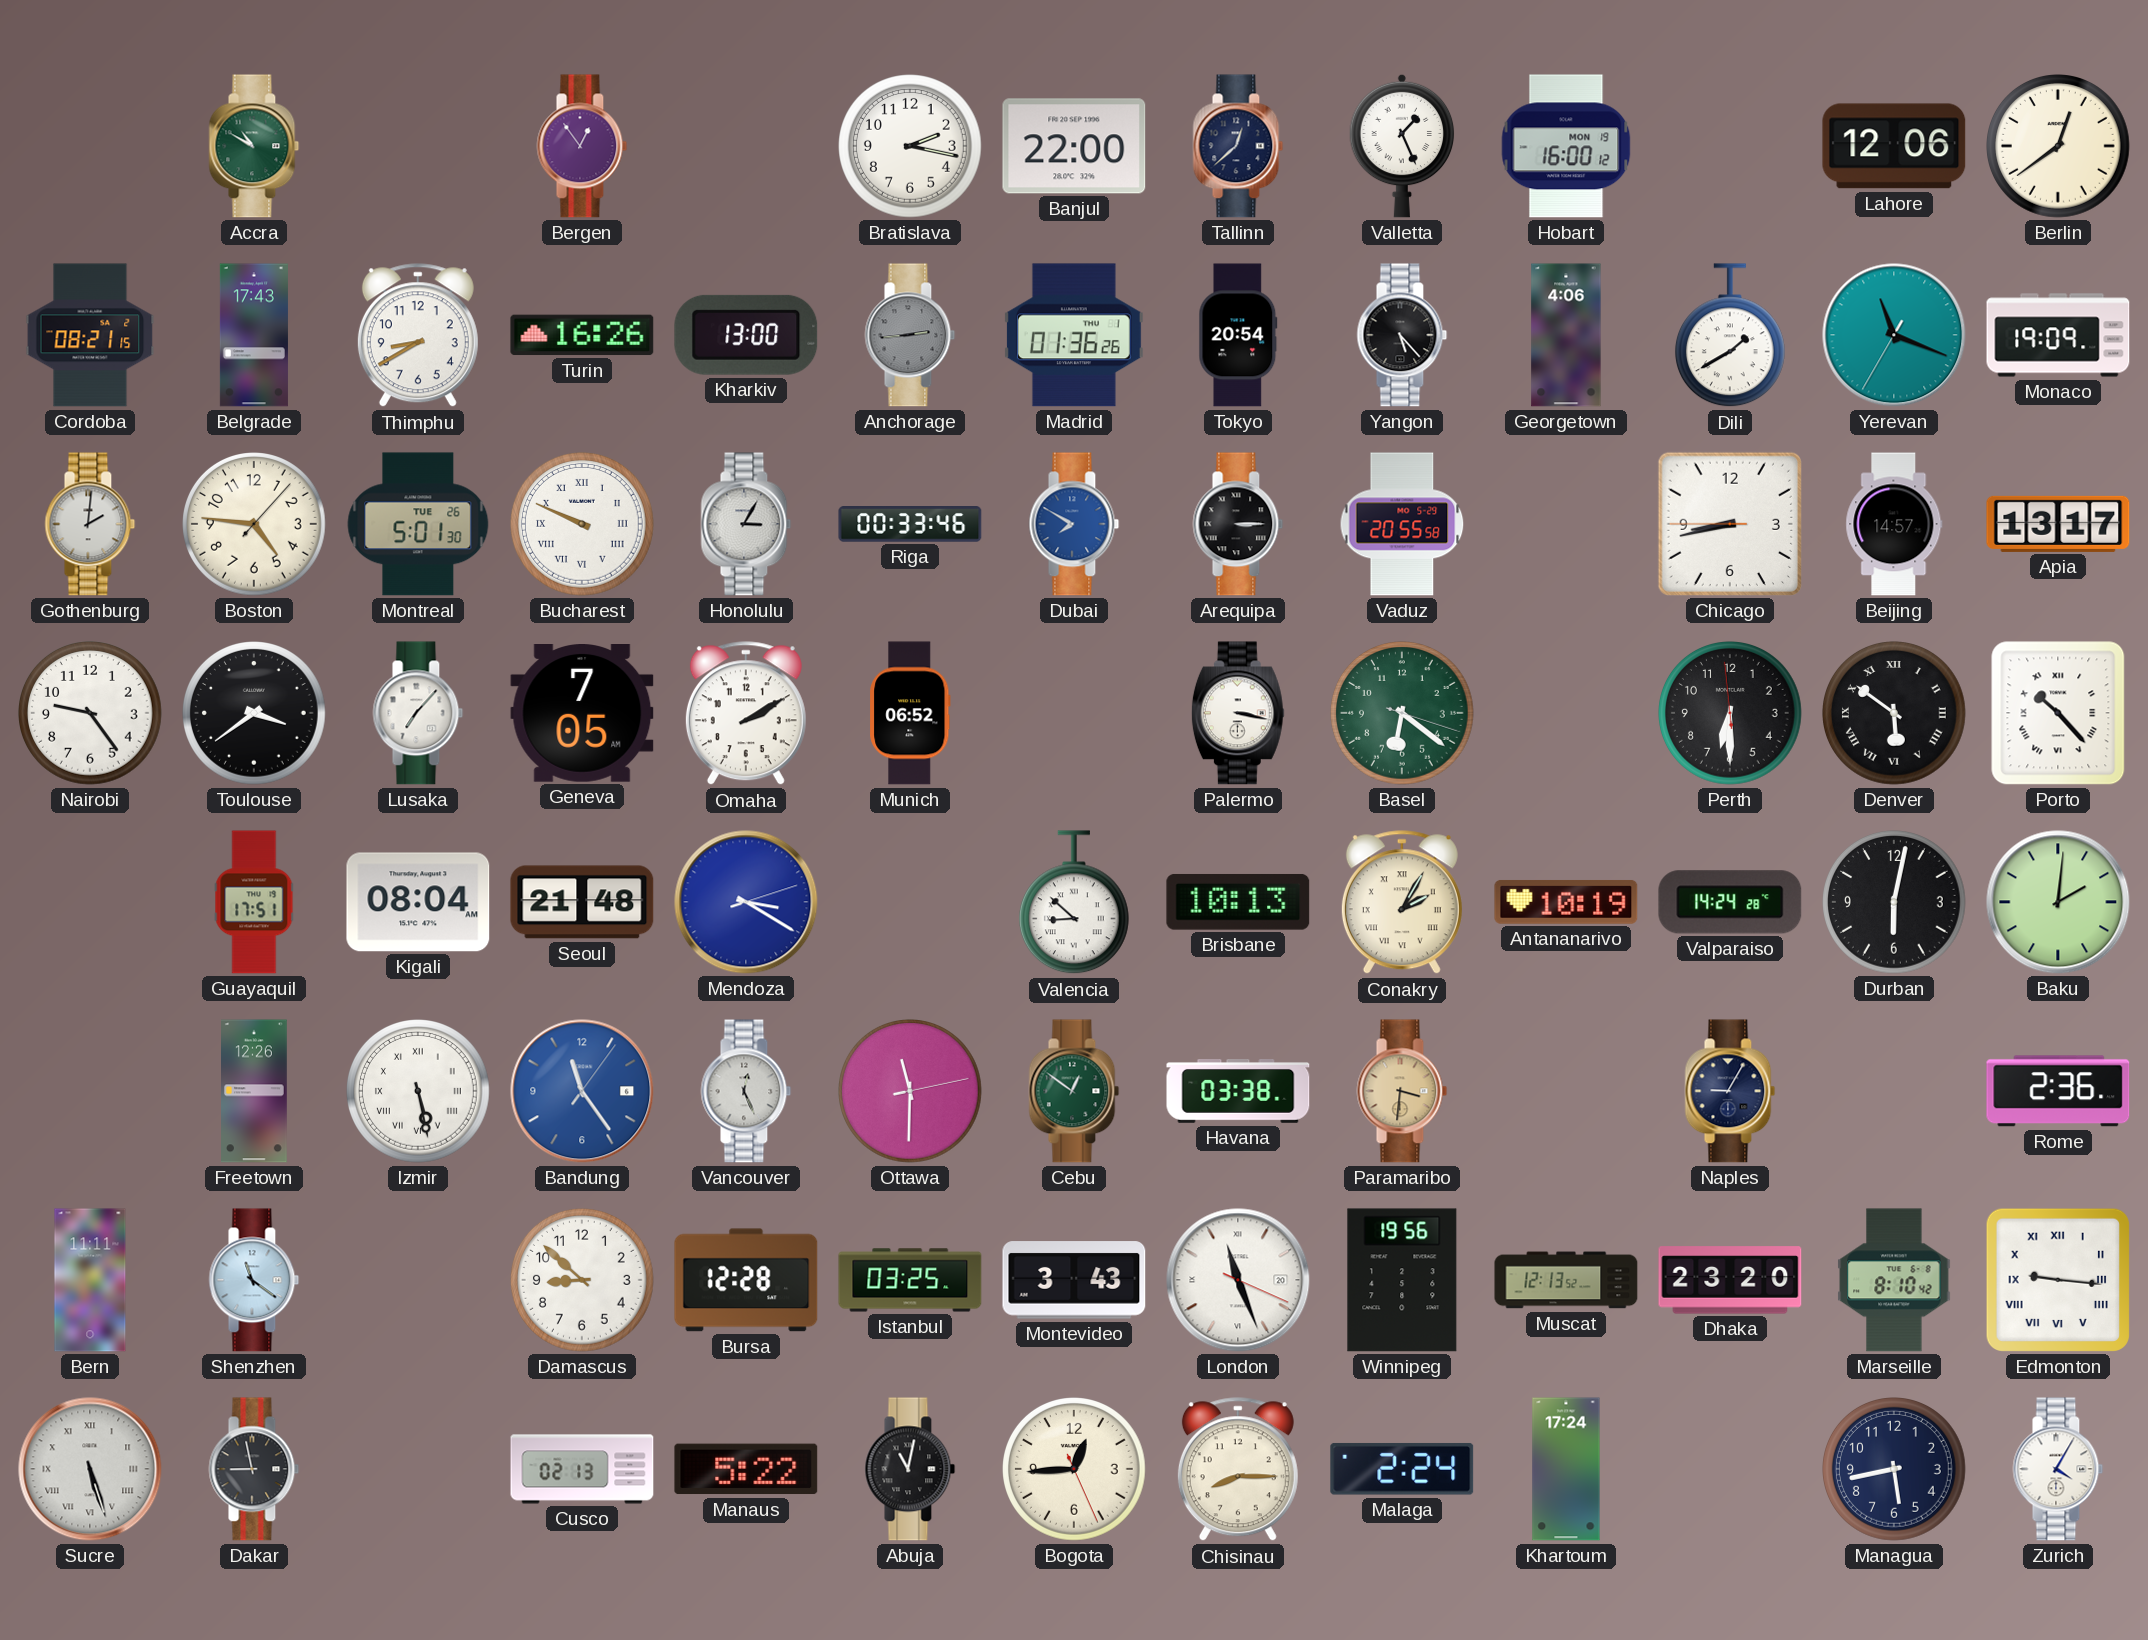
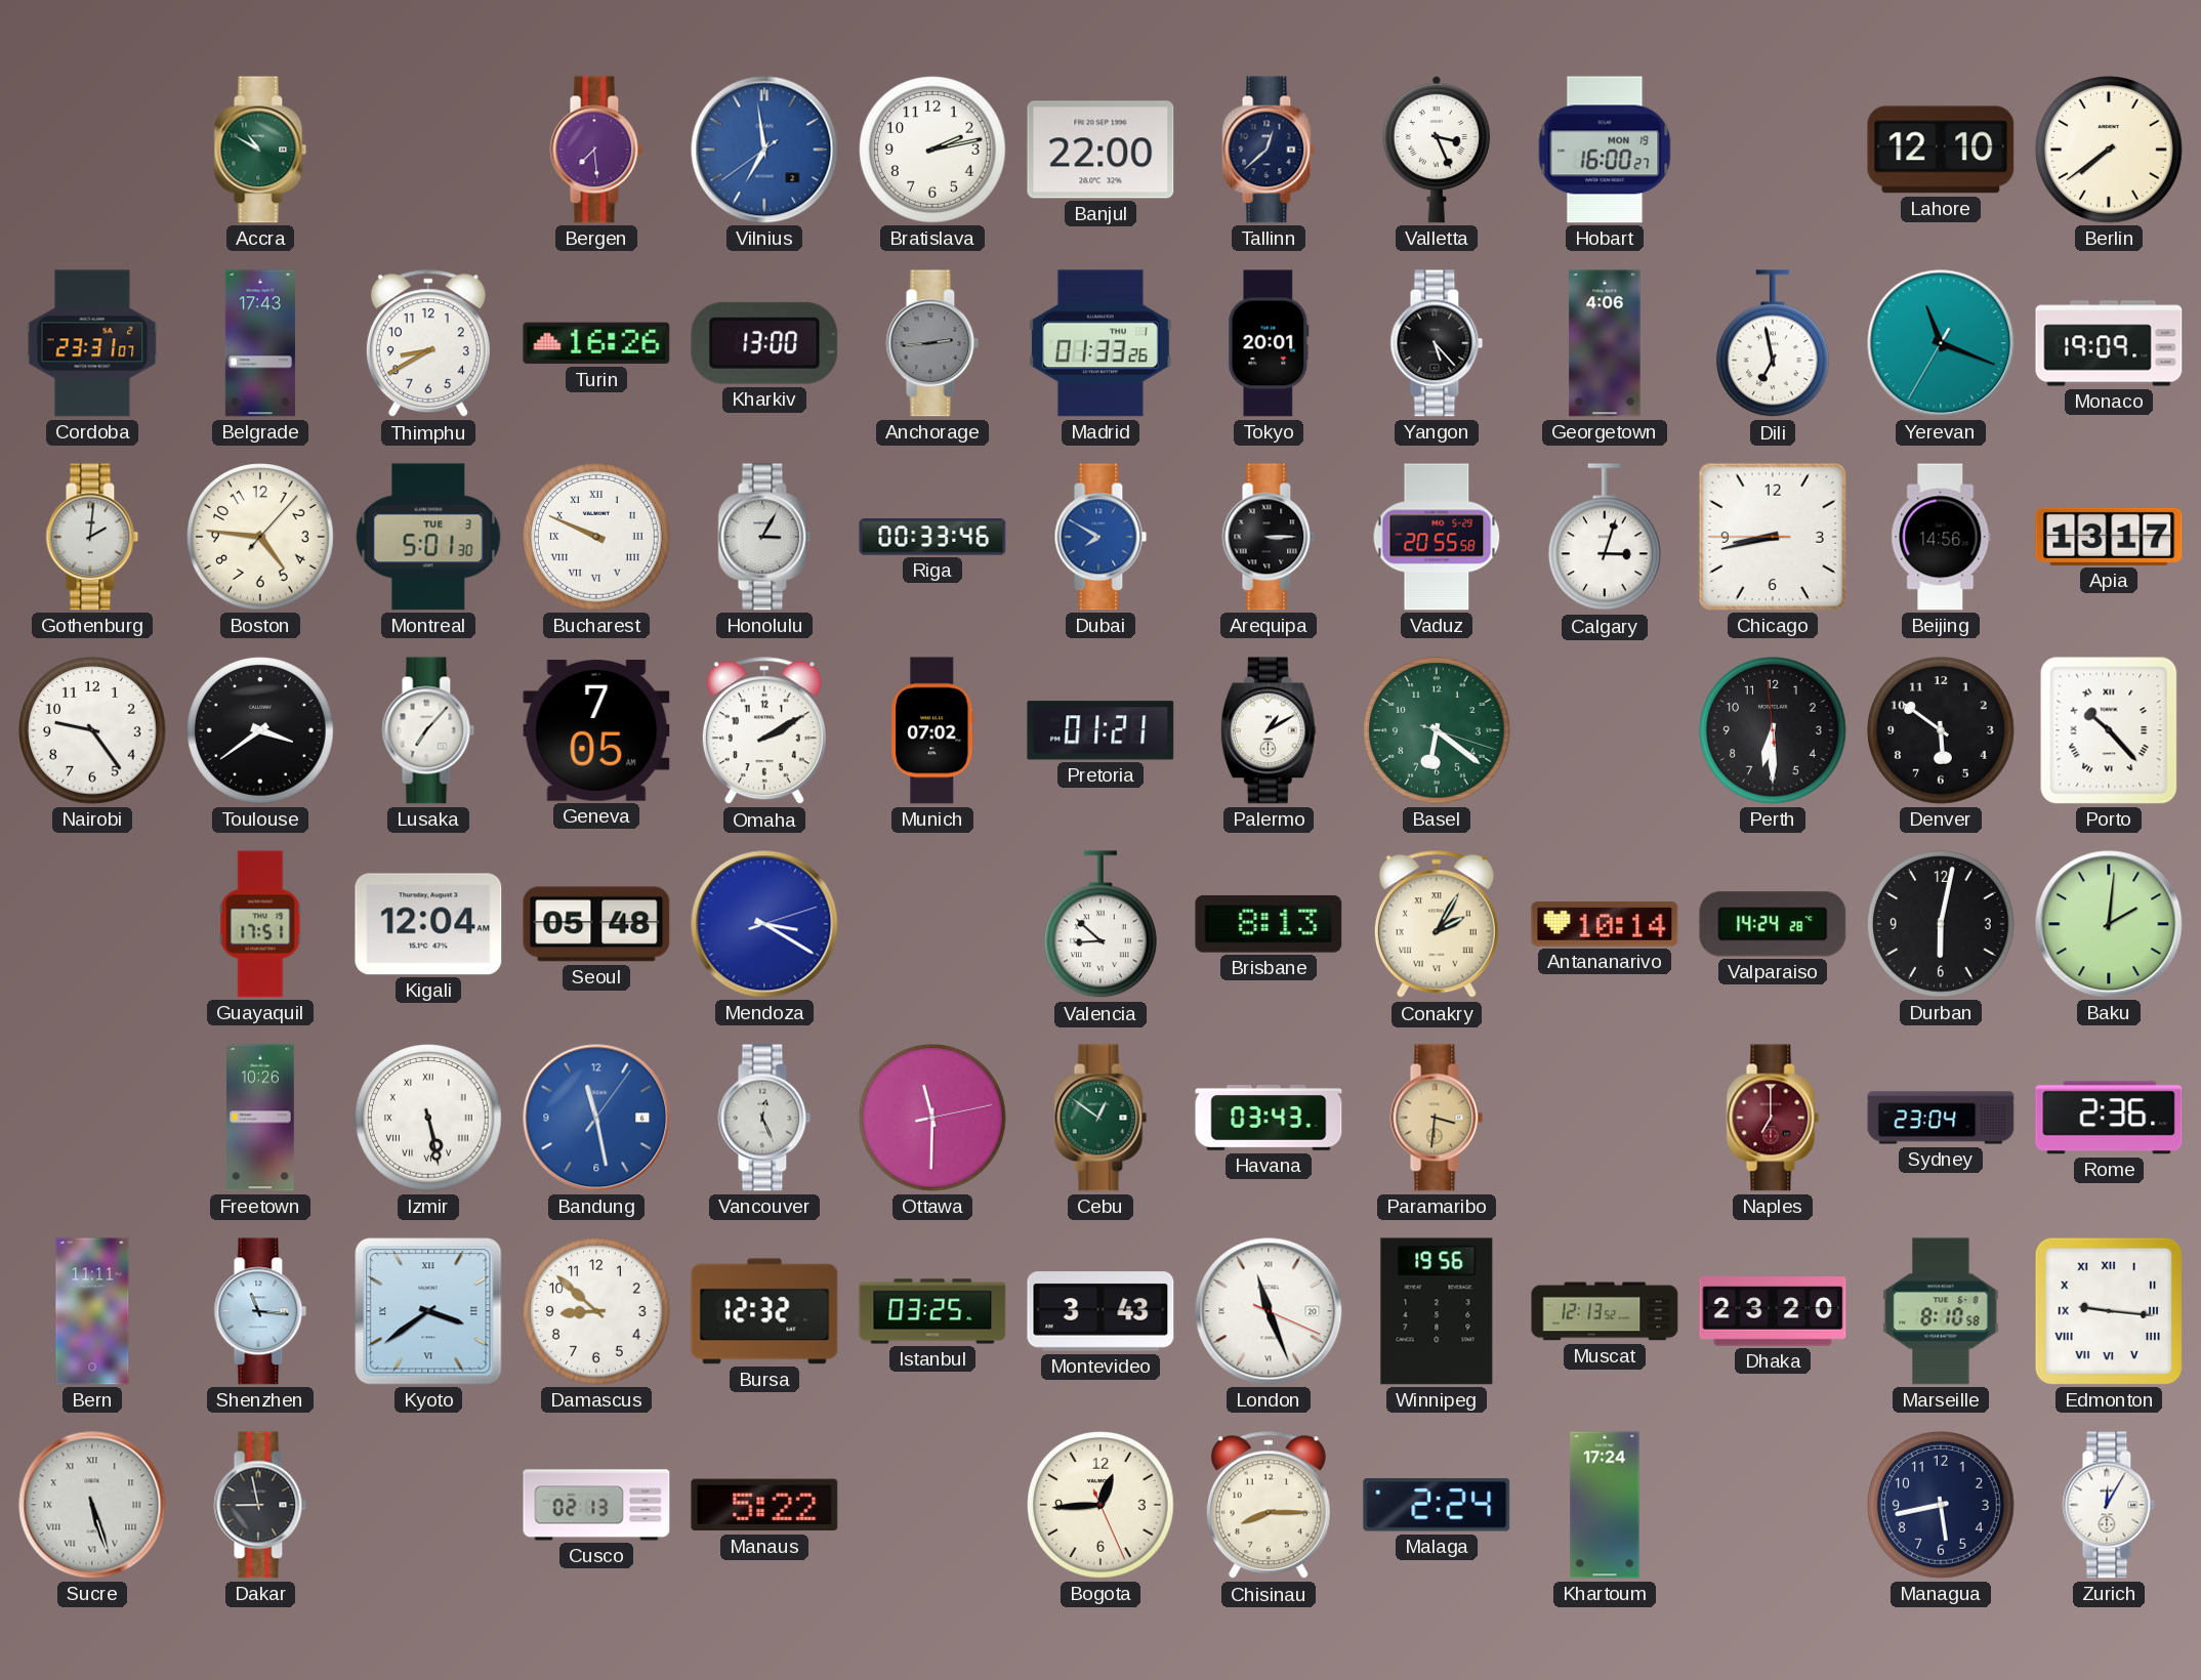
Bergen: 12:54 -> 7:29 (596, 150)
Vilnius: none -> 6:58 (764, 150)
Bratislava: 2:17 -> 2:13 (933, 151)
Valletta: 1:26 -> 3:26 (1437, 150)
Hobart: 16:00:12 -> 16:00:27 (1605, 150)
Lahore: 12:06 -> 12:10 (1941, 150)
Berlin: 12:39 -> 7:39 (2110, 151)
Cordoba: 08:21 -> 23:31 (92, 343)
Madrid: 01:36 -> 01:33 (1100, 343)
Tokyo: 20:54 -> 20:01 (1269, 343)
Dili: 1:40 -> 6:58 (1773, 344)
Montreal date: TUE 26 -> TUE 3 (428, 537)
Calgary: none -> 3:03 (1605, 538)
Beijing: 14:57 -> 14:56 (1941, 537)
Munich: 06:52 -> 07:02 (932, 730)
Pretoria: none -> 01:21 (1100, 730)
Palermo: 3:17 -> 1:10 (1269, 730)
Denver numerals: Roman -> Arabic (1942, 731)
Kigali: 08:04 -> 12:04 (428, 924)
Seoul: 21:48 -> 05:48 (596, 924)
Brisbane: 10:13 -> 8:13 (1269, 924)
Antananarivo: 10:19 -> 10:14 (1605, 924)
Freetown: 12:26 -> 10:26 (261, 1118)
Bandung: 11:24 -> 11:28 (596, 1118)
Havana: 03:38 -> 03:43 (1269, 1119)
Naples: 9:05 -> 7:00 (1773, 1118)
Naples dial: navy -> burgundy (1773, 1118)
Sydney: none -> 23:04 (1941, 1118)
Shenzhen: 11:21 -> 11:16 (260, 1311)
Kyoto: none -> 3:39 (428, 1311)
Bursa: 12:28 -> 12:32 (764, 1311)
Marseille: 8:10:42 -> 8:10:58 (1941, 1311)
Abuja: 11:02 -> none (910, 1469)
Zurich: 4:05 -> 12:05 (2109, 1505)
